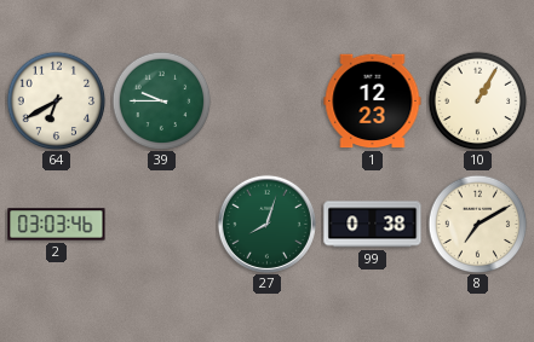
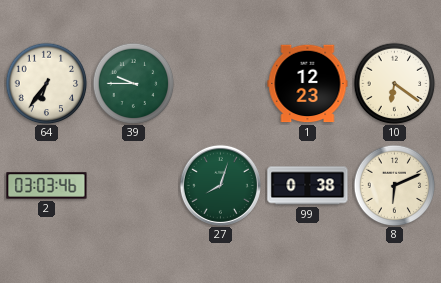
64: 6:40 -> 6:36 (46, 83)
10: 1:05 -> 6:21 (394, 83)
8: 7:10 -> 6:11 (394, 185)
